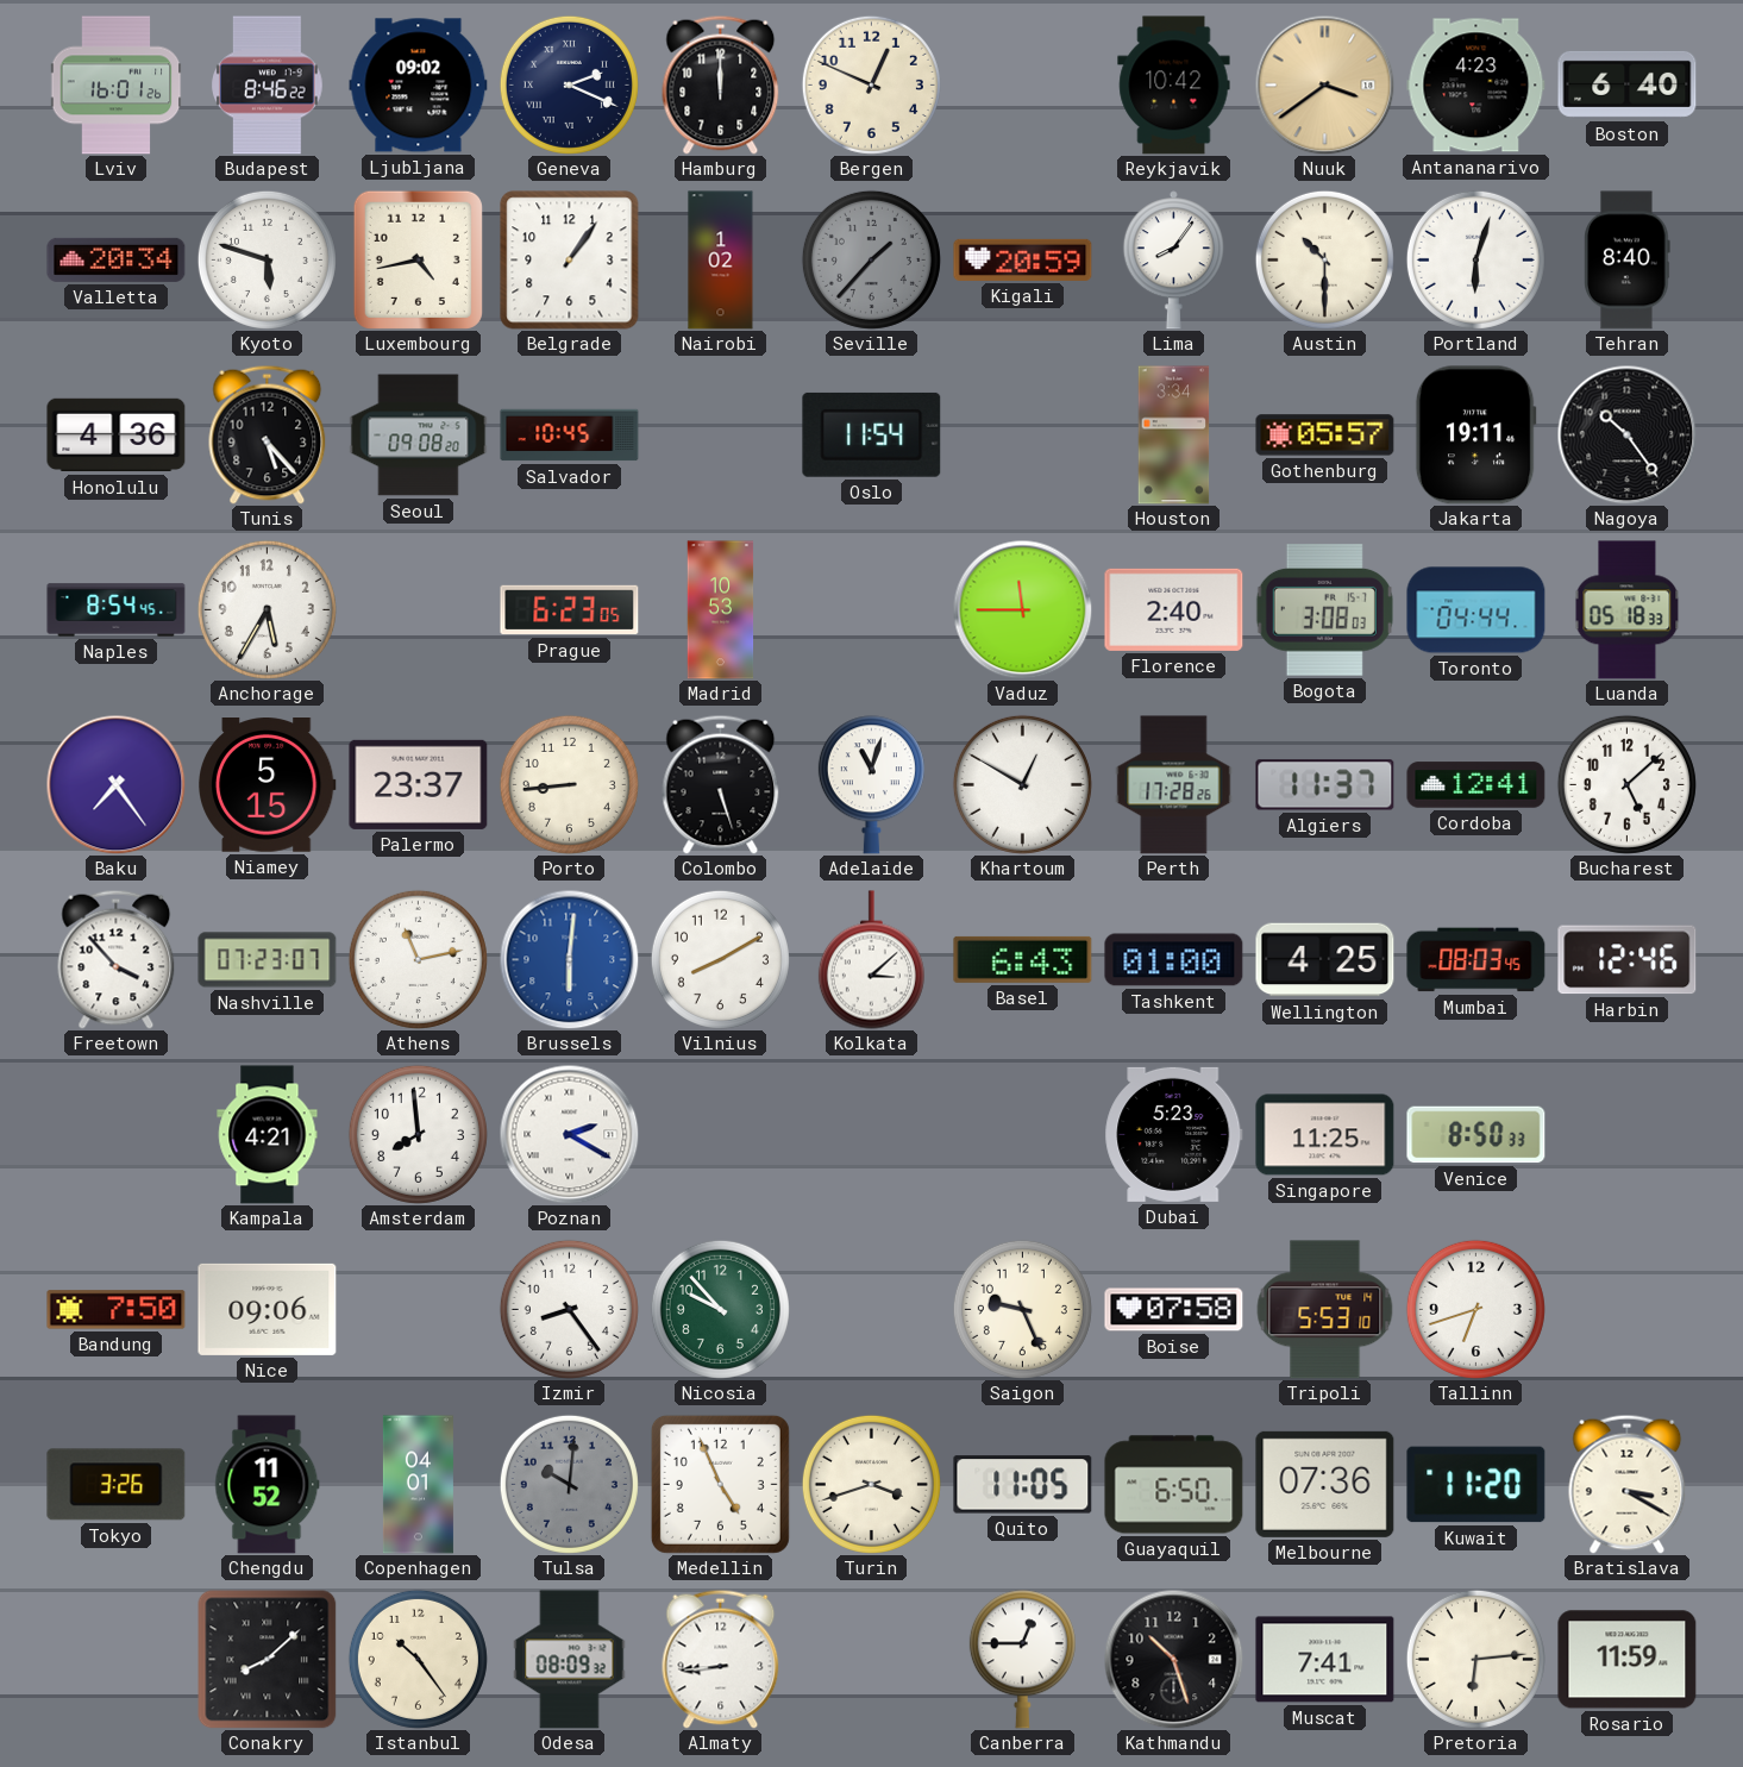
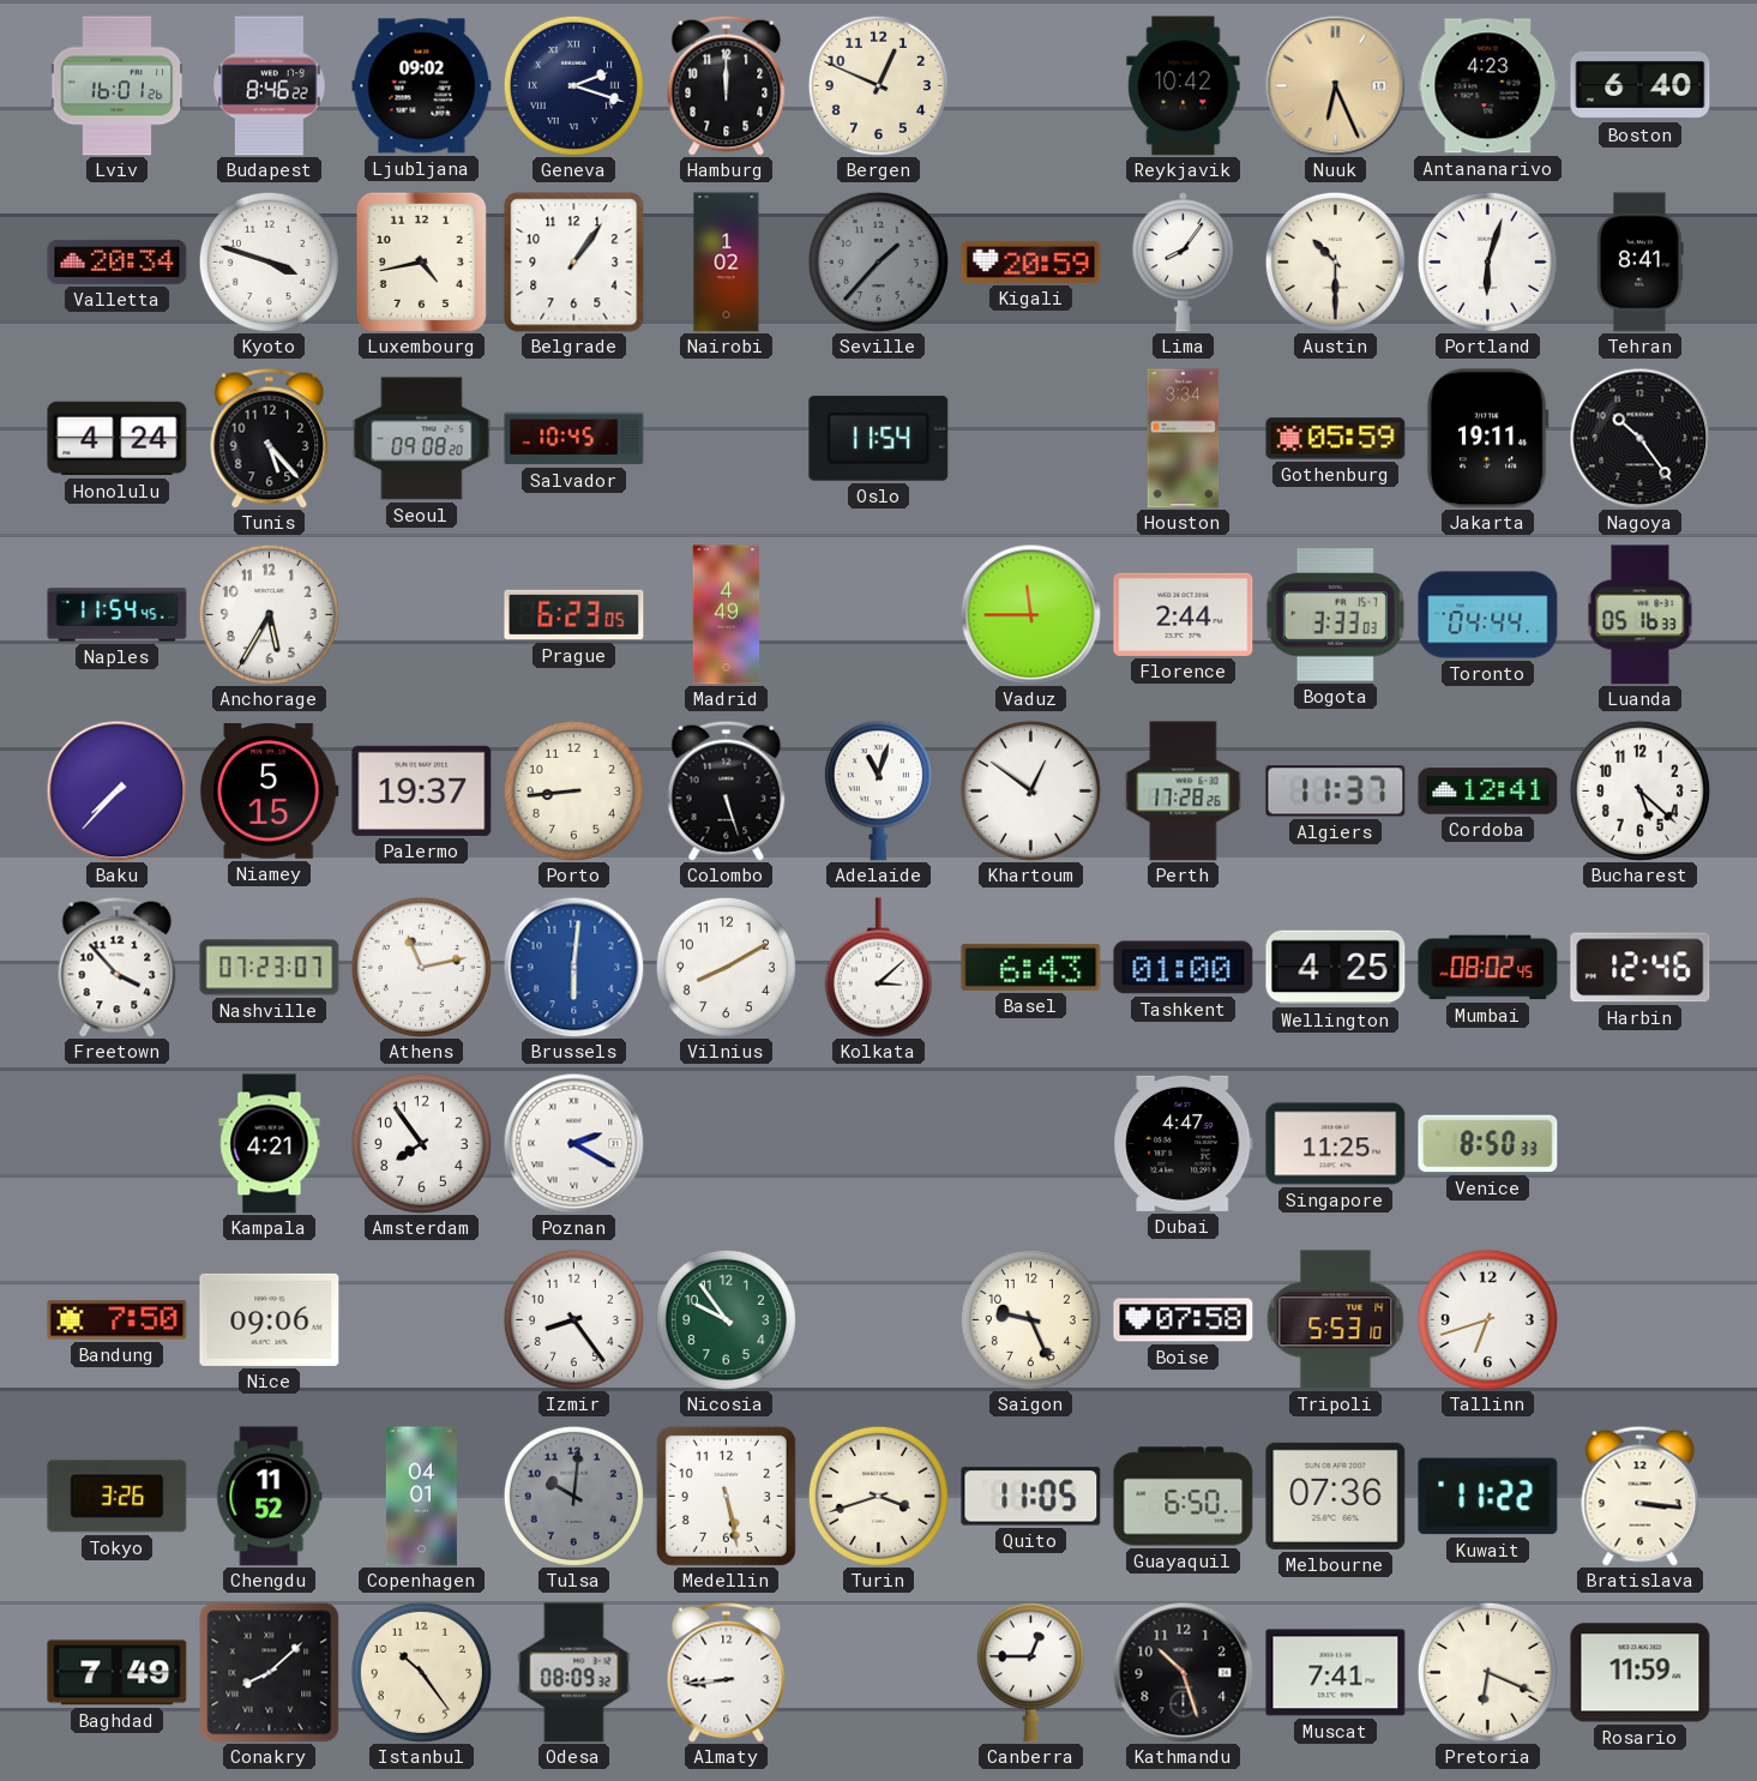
Geneva: 2:19 -> 2:18 (573, 85)
Nuuk: 3:39 -> 6:26 (1335, 85)
Kyoto: 5:48 -> 3:48 (269, 261)
Tehran: 8:40 -> 8:41 (1641, 263)
Honolulu: 4:36 -> 4:24 (118, 439)
Gothenburg: 05:57 -> 05:59 (1336, 439)
Naples: 8:54 -> 11:54 (118, 615)
Madrid: 10:53 -> 4:49 (727, 615)
Florence: 2:40 -> 2:44 (1184, 614)
Bogota: 3:08 -> 3:33 (1335, 615)
Luanda: 05:18 -> 05:16 (1641, 615)
Baku: 7:24 -> 7:37 (116, 790)
Palermo: 23:37 -> 19:37 (422, 790)
Khartoum: 12:50 -> 12:51 (1030, 790)
Bucharest: 5:08 -> 5:22 (1639, 790)
Mumbai: 08:03 -> 08:02 (1488, 968)
Amsterdam: 7:59 -> 7:54 (421, 1143)
Dubai: 5:23 -> 4:47 (1184, 1143)
Nicosia: 9:53 -> 9:54 (726, 1319)
Medellin: 4:56 -> 5:28 (726, 1496)
Kuwait: 11:20 -> 11:22 (1488, 1497)
Bratislava: 3:20 -> 3:16 (1641, 1496)
Baghdad: none -> 7:49 (118, 1673)
Pretoria: 6:14 -> 6:19 (1487, 1672)
